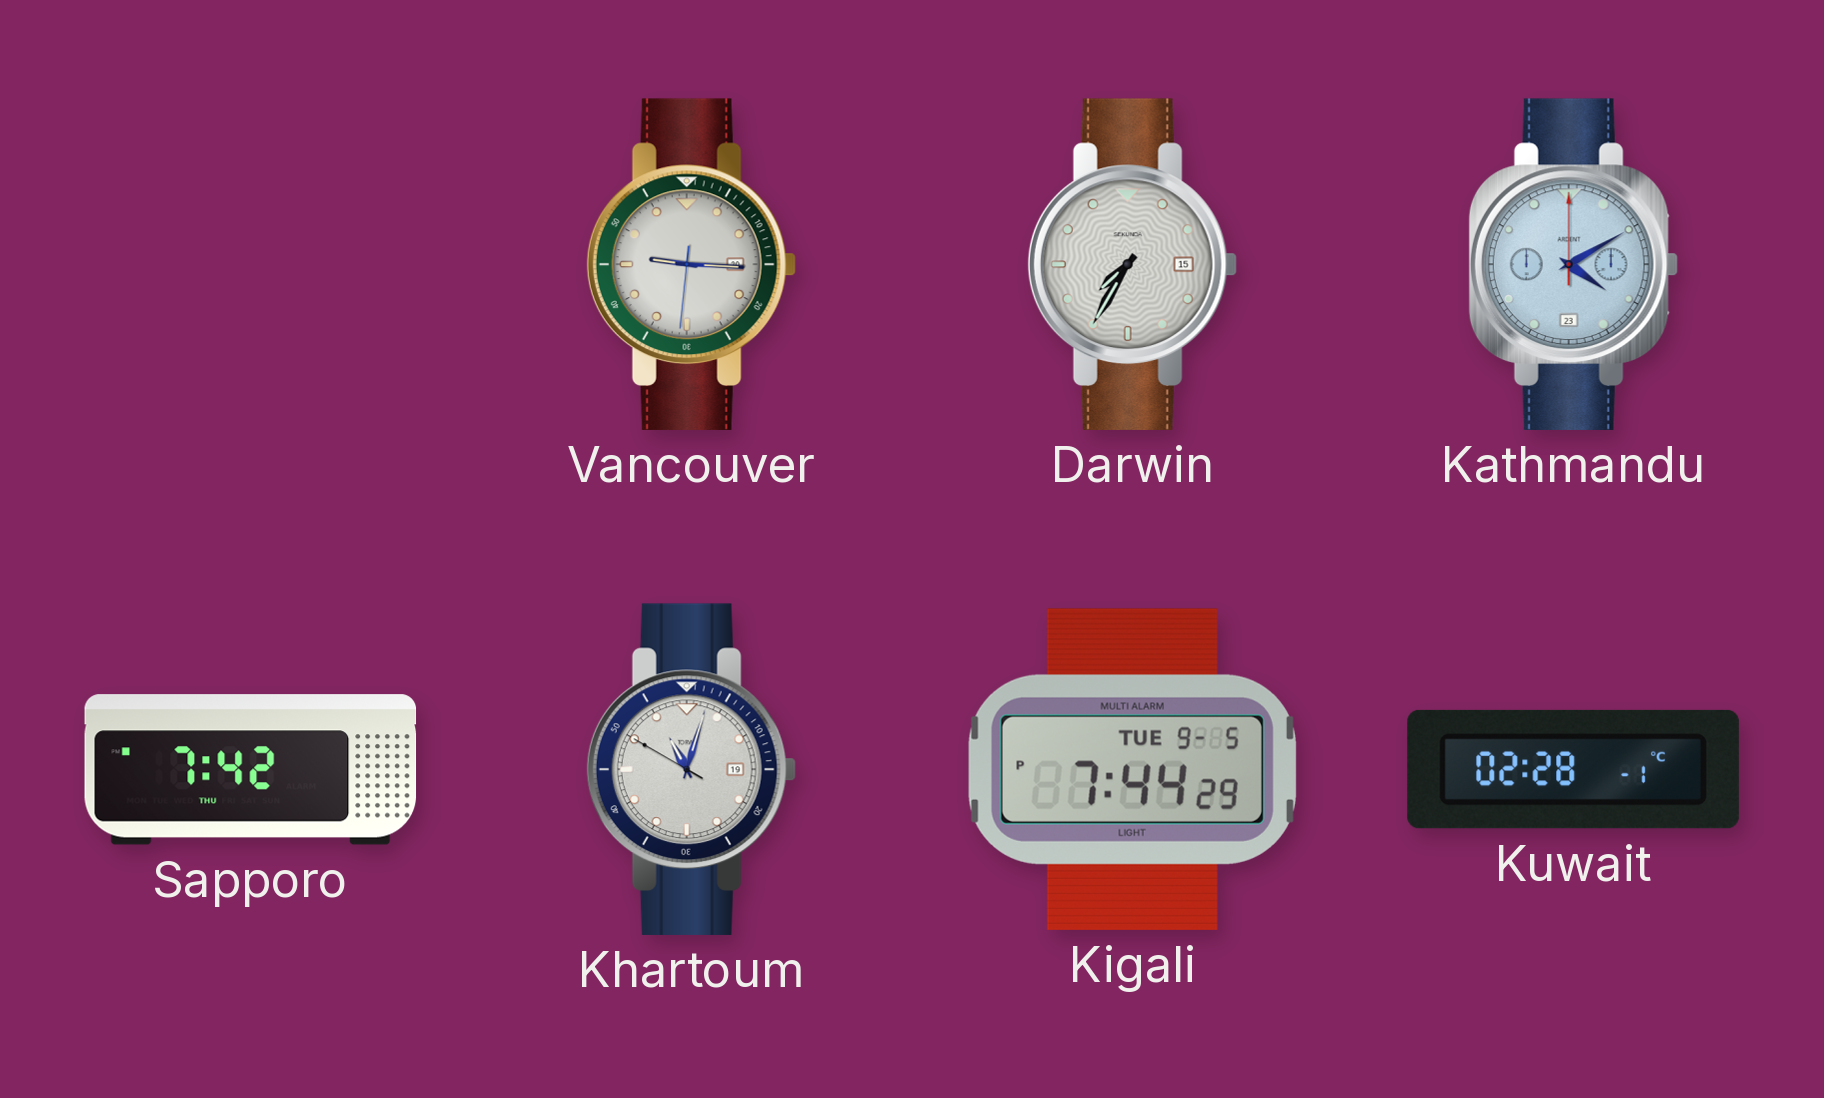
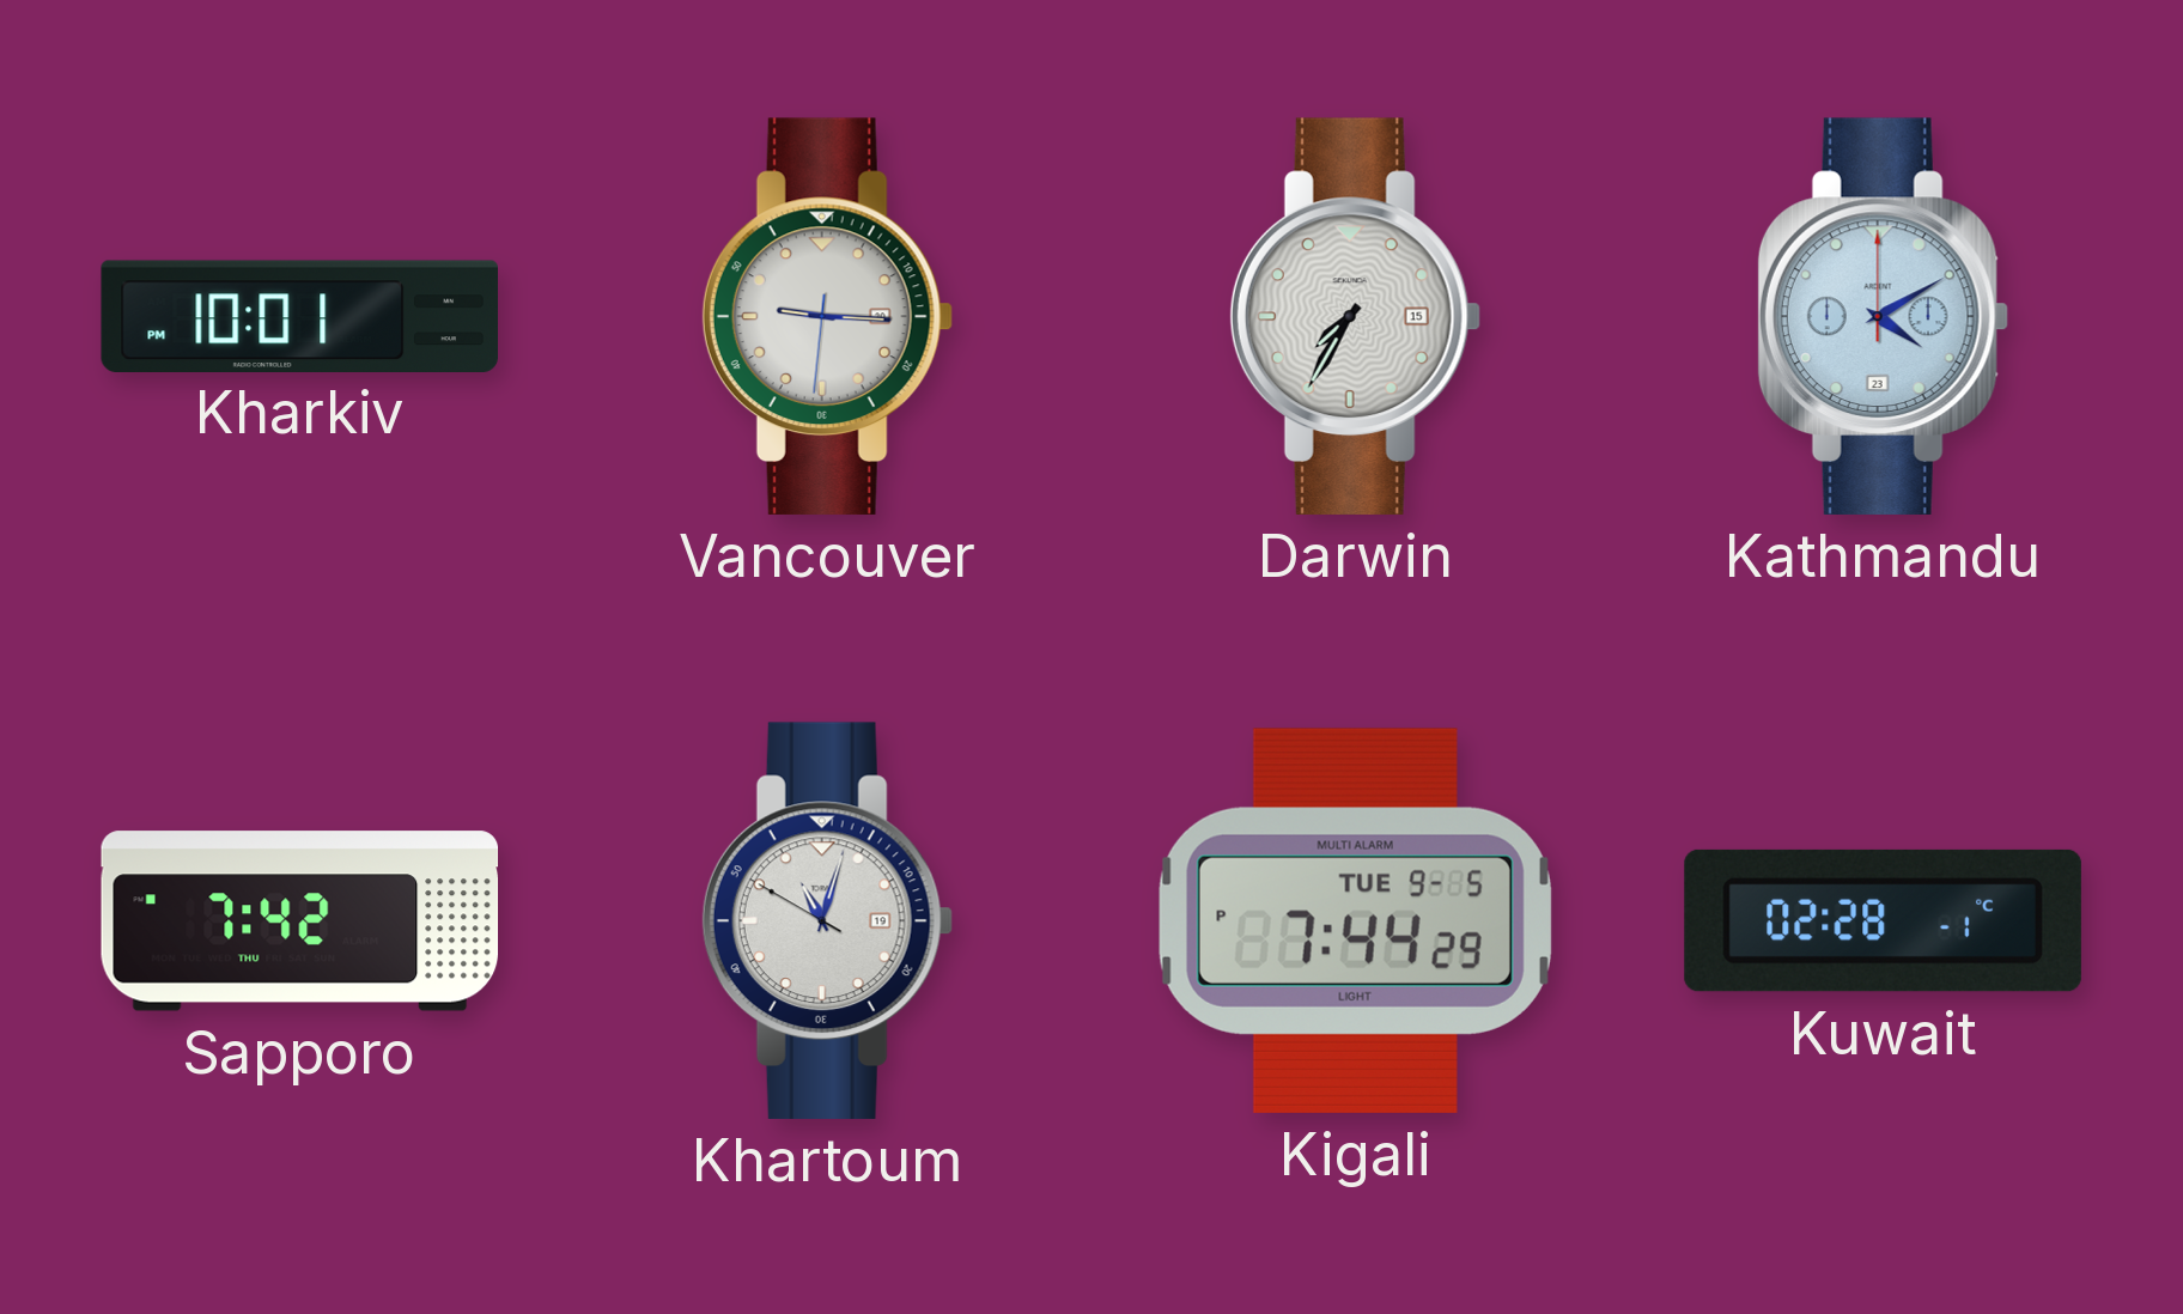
Kharkiv: none -> 10:01 (299, 316)
